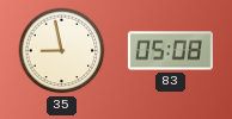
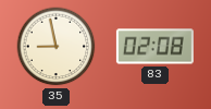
83: 05:08 -> 02:08 (154, 47)
